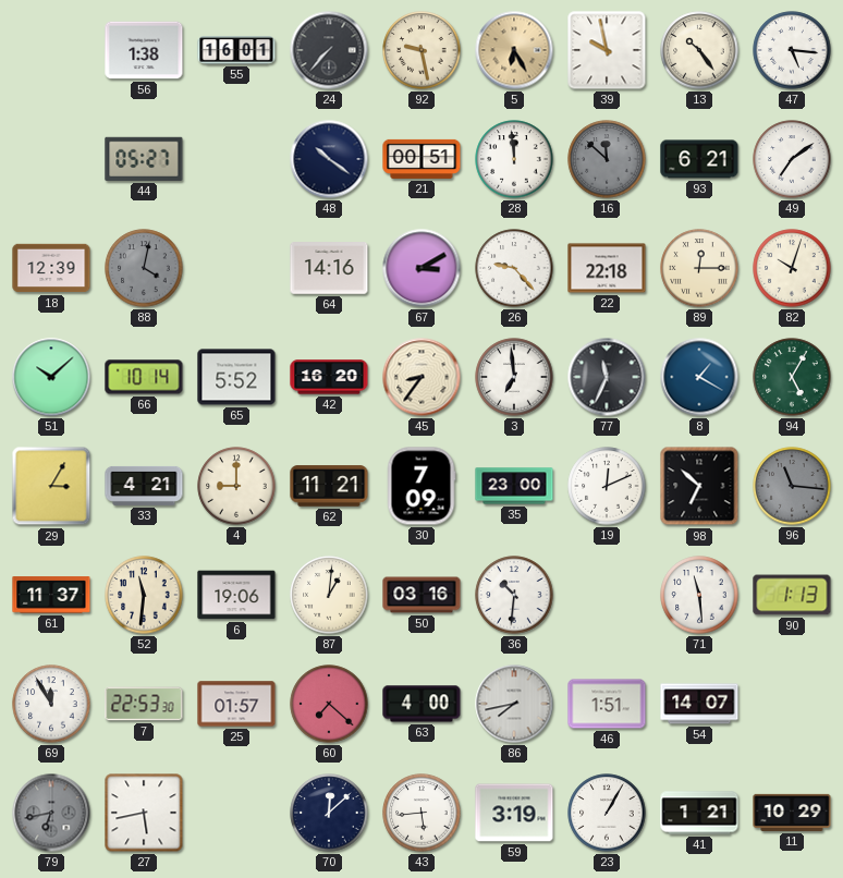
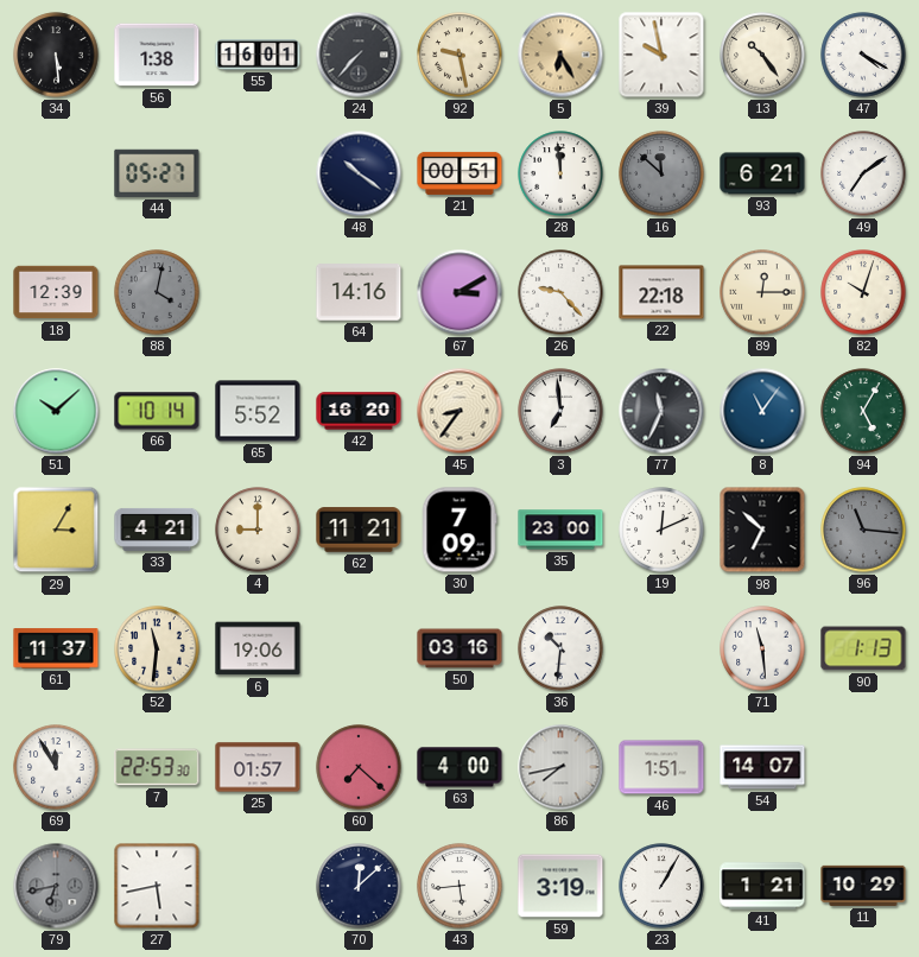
34: none -> 5:29 (56, 55)
47: 5:16 -> 4:20 (863, 55)
8: 1:20 -> 11:06 (762, 411)
87: 1:01 -> none (329, 595)
